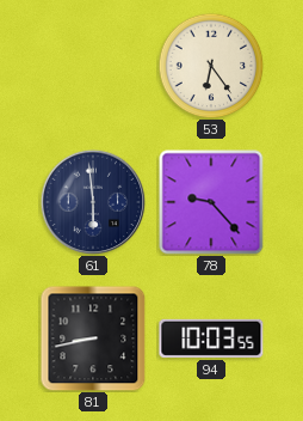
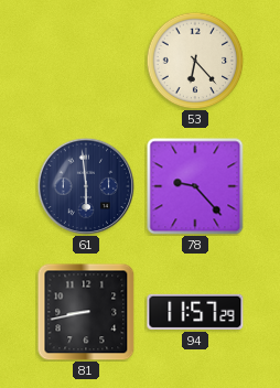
53: 6:24 -> 6:23 (195, 61)
94: 10:03 -> 11:57 (195, 312)
